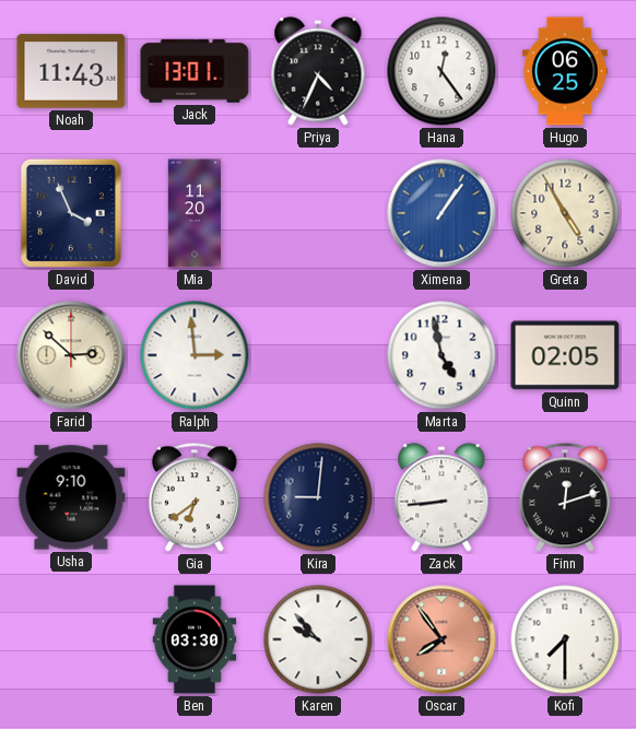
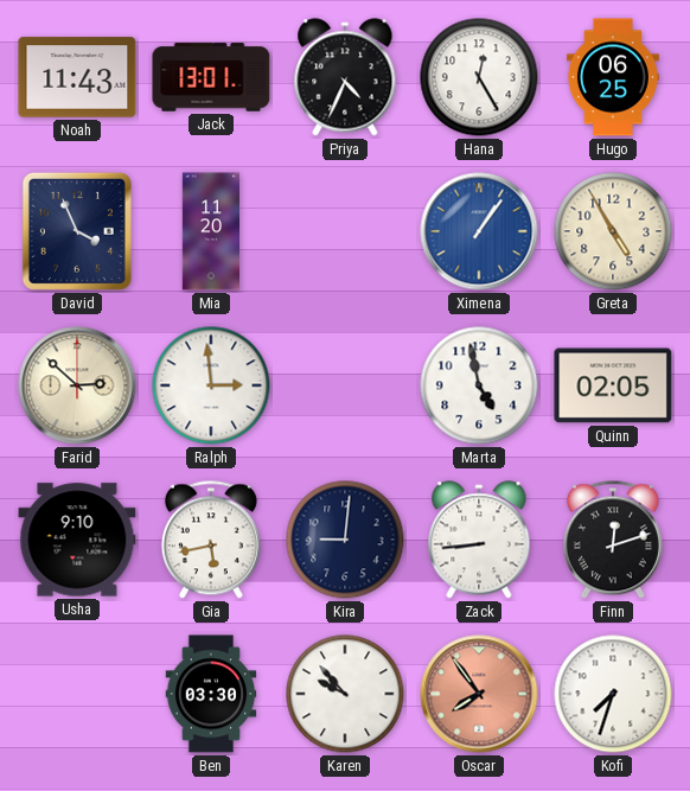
Hana: 12:24 -> 12:25 (479, 77)
Gia: 6:39 -> 5:43 (211, 540)
Kofi: 7:30 -> 7:33 (613, 694)
